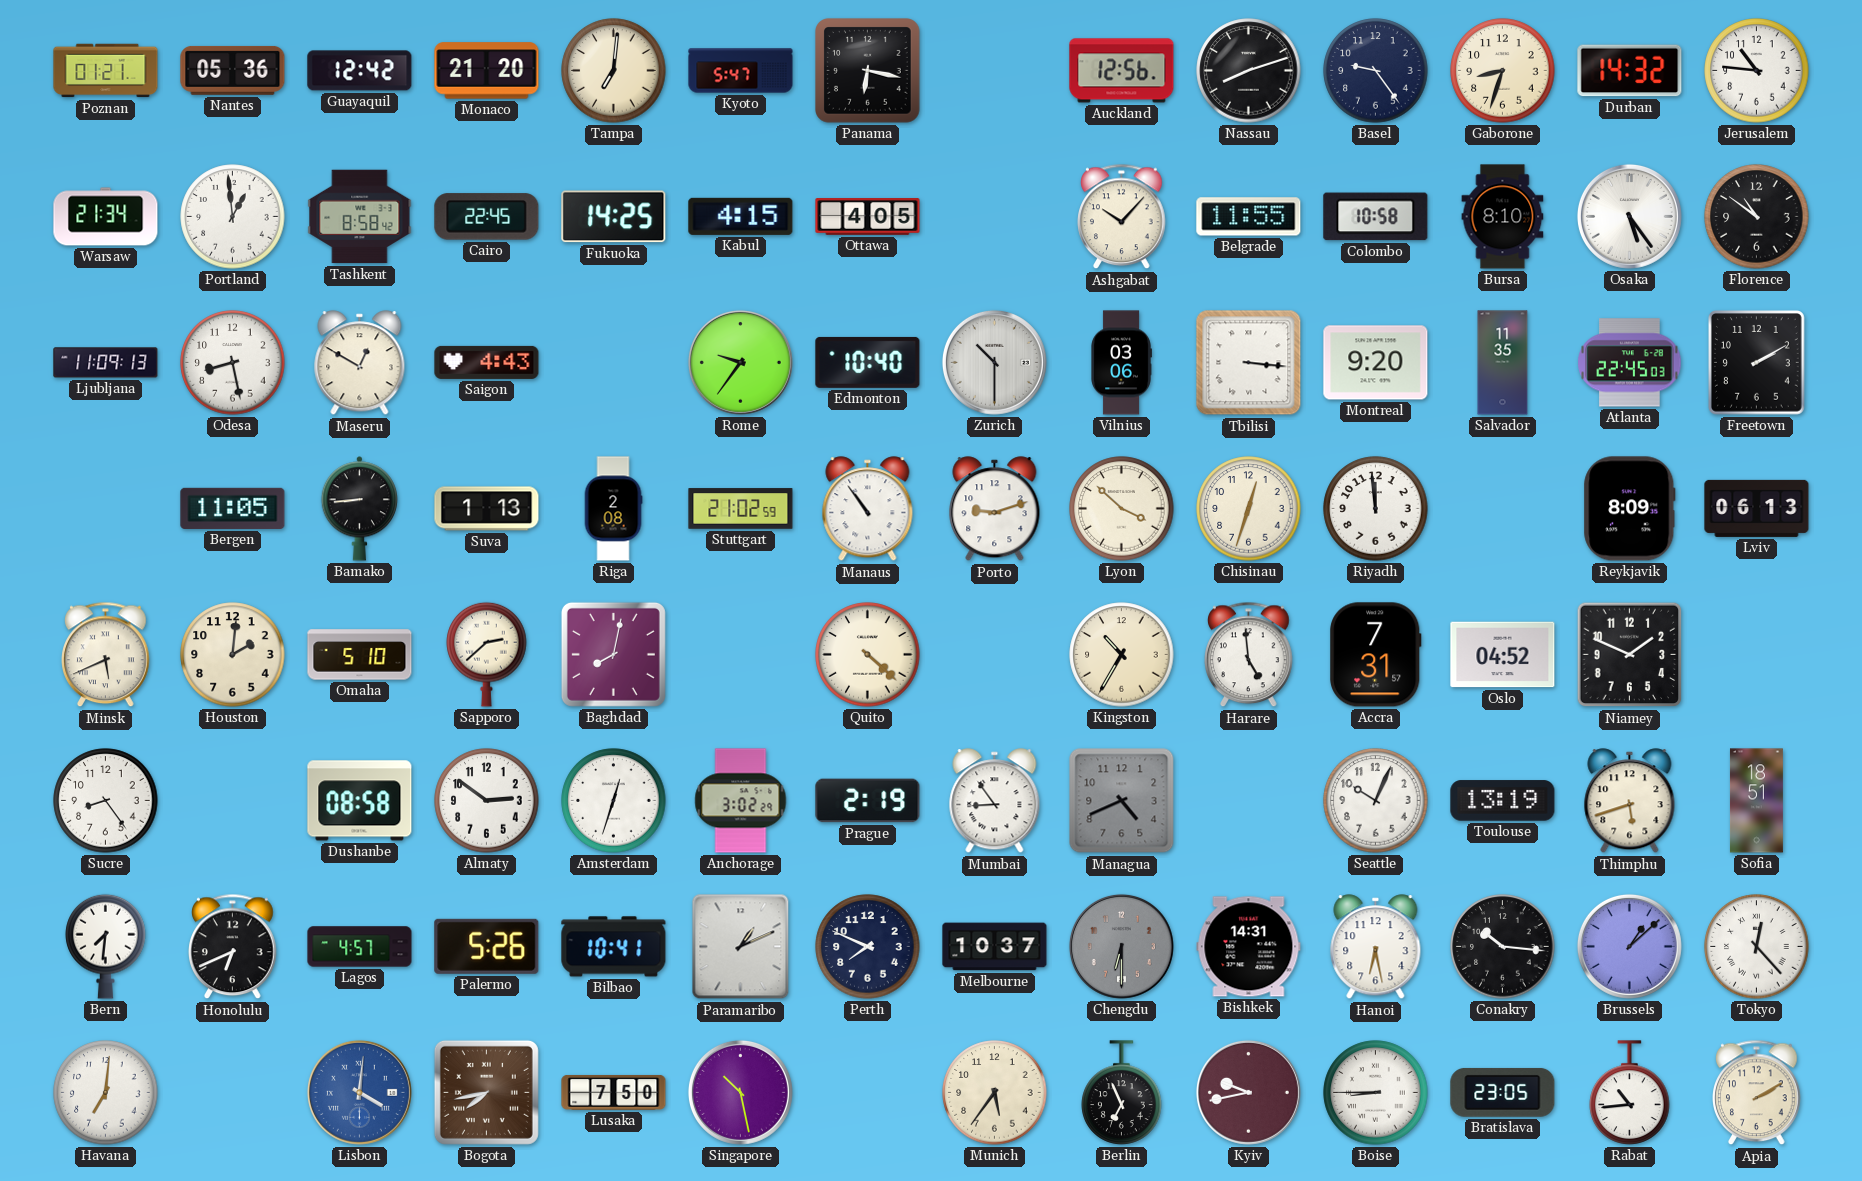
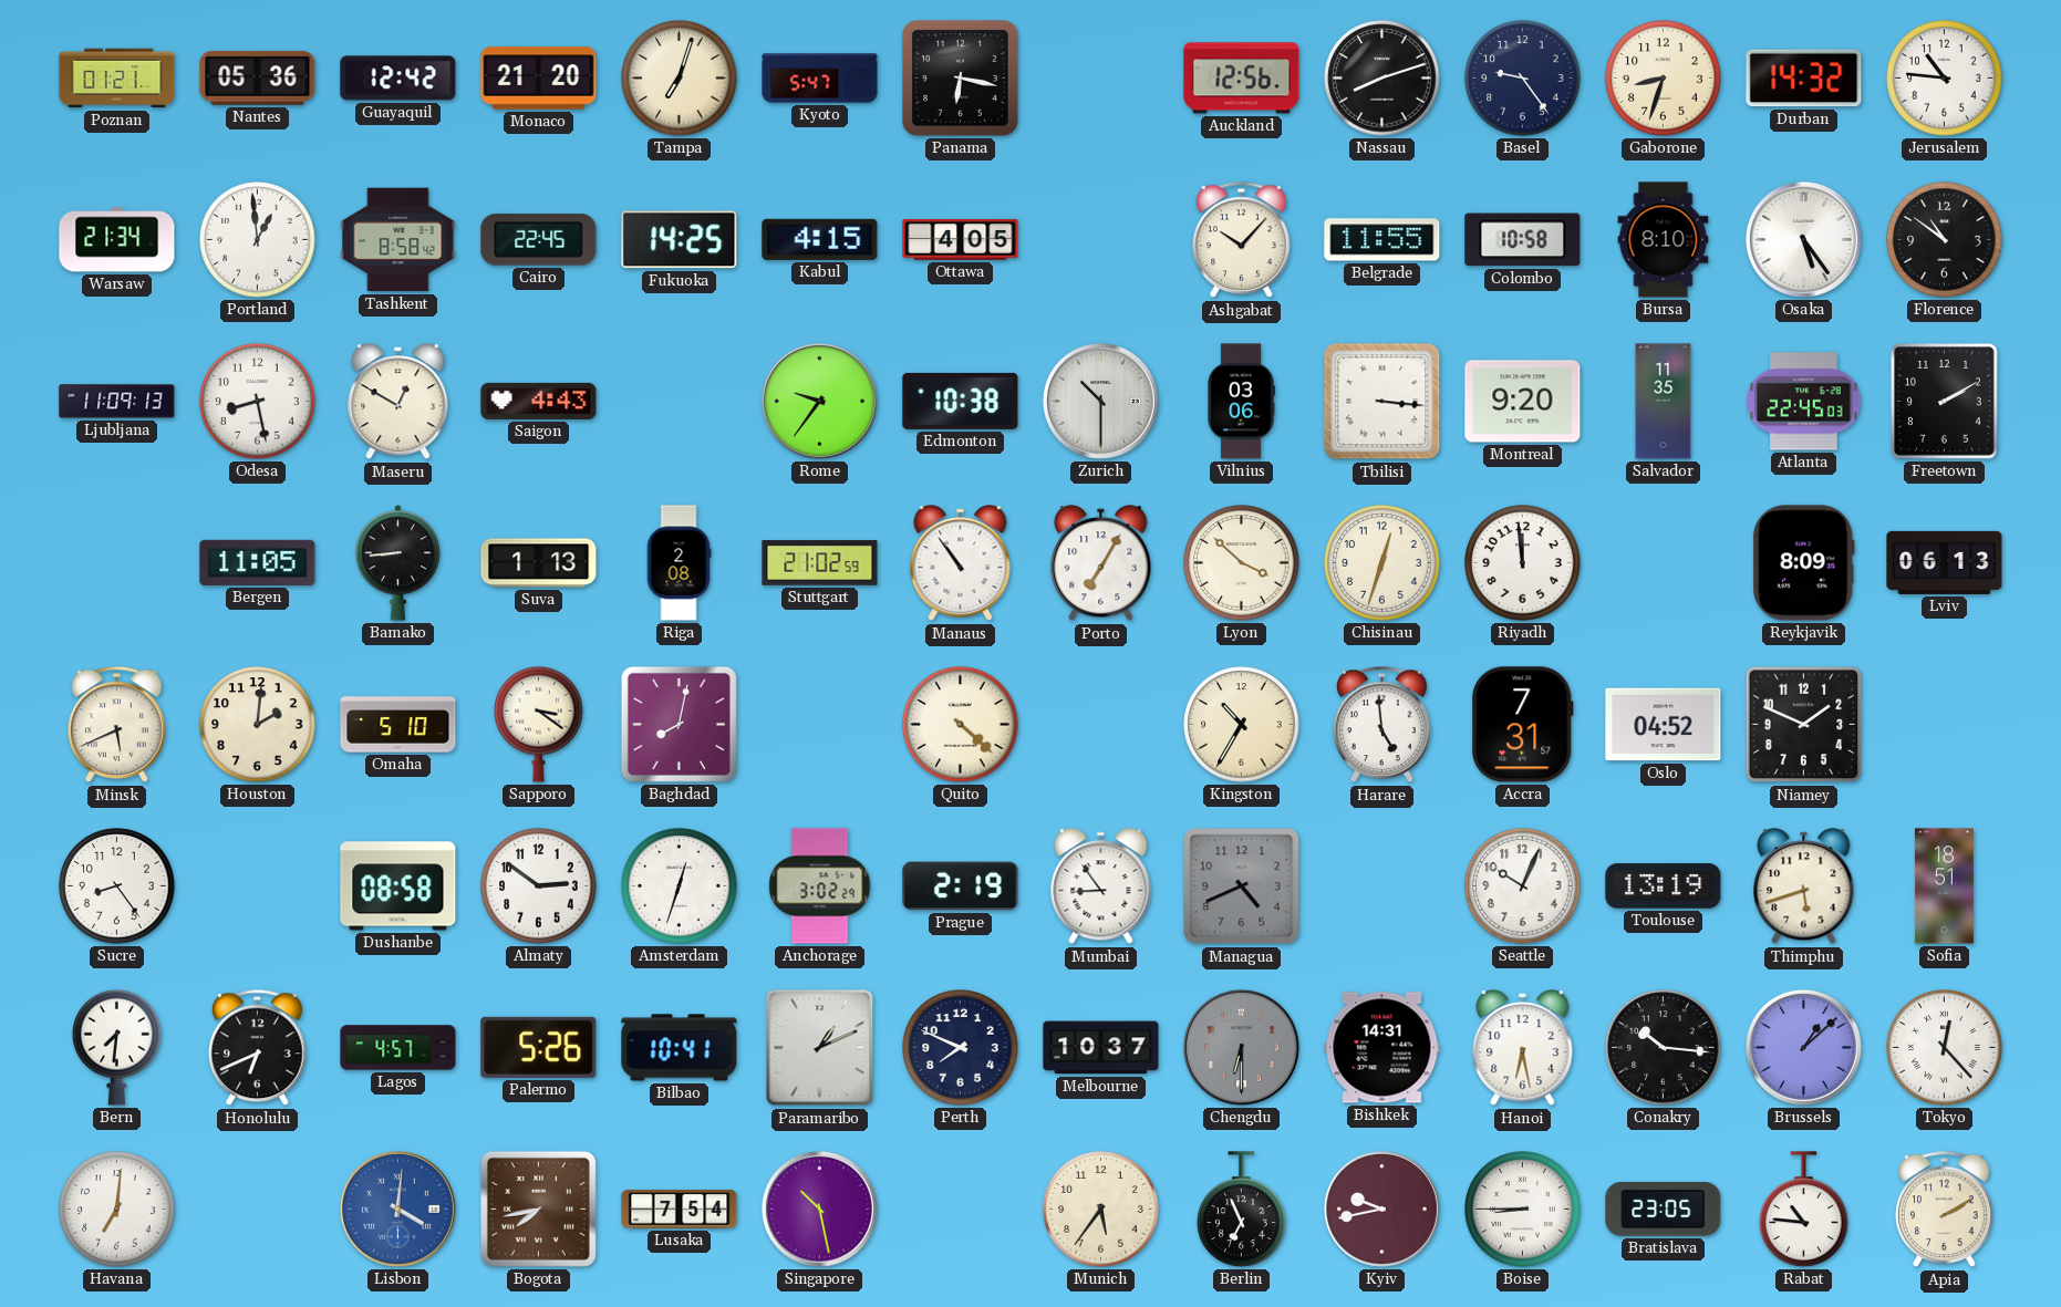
Tampa: 7:01 -> 7:03 (680, 79)
Edmonton: 10:40 -> 10:38 (961, 401)
Porto: 9:12 -> 7:05 (1101, 563)
Sapporo: 2:38 -> 3:21 (539, 724)
Lusaka: 7:50 -> 7:54 (680, 1210)
Rabat: 10:44 -> 10:46 (1804, 1210)
